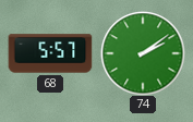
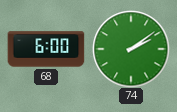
68: 5:57 -> 6:00 (46, 49)
